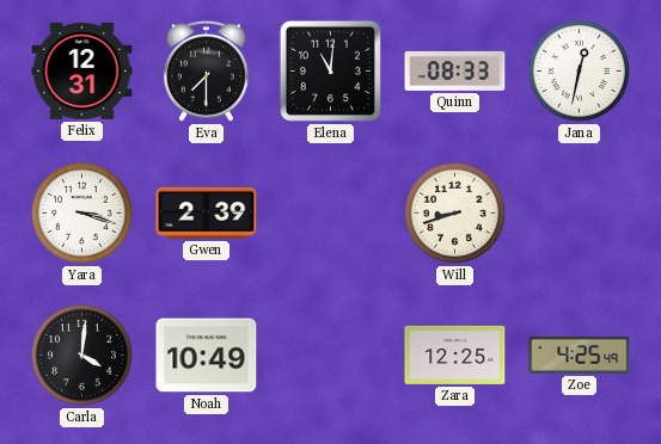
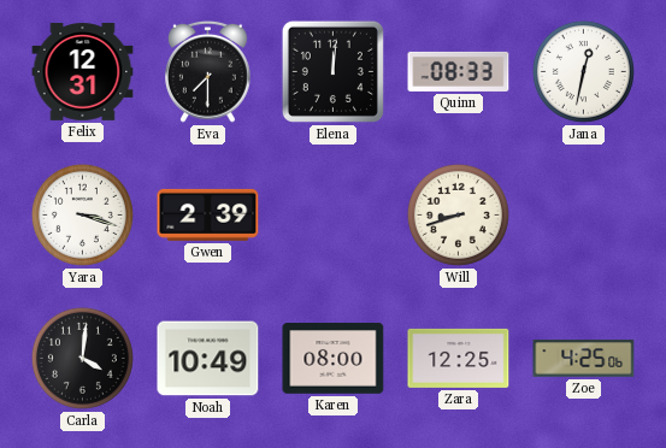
Elena: 11:01 -> 12:01 (332, 71)
Karen: none -> 08:00 (334, 359)
Zoe: 4:25:49 -> 4:25:06 (584, 359)
